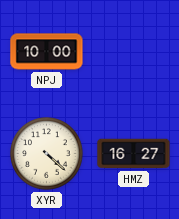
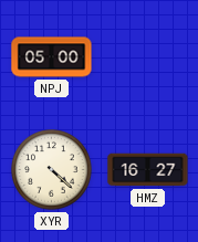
NPJ: 10:00 -> 05:00 (52, 57)
